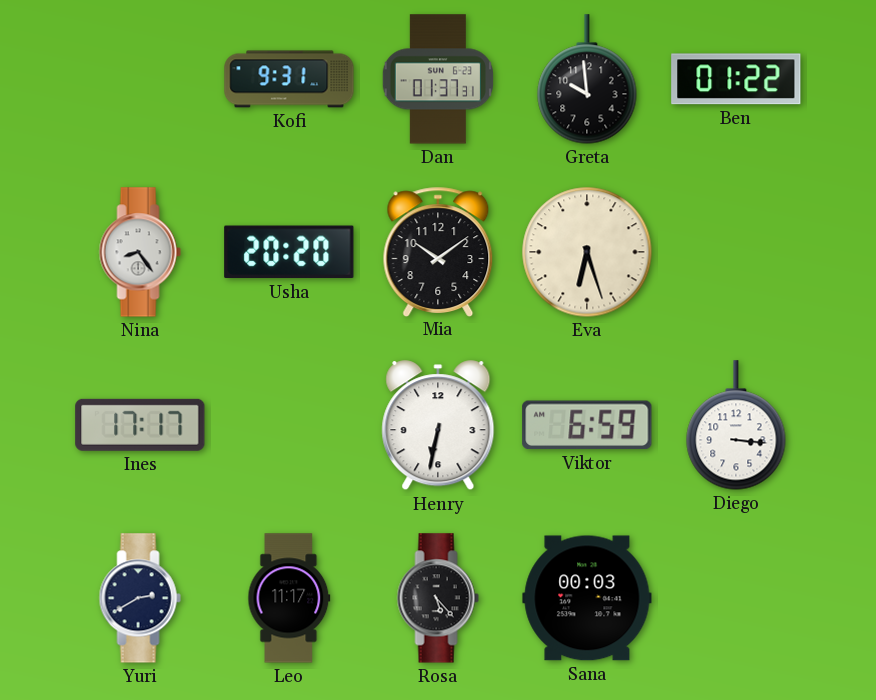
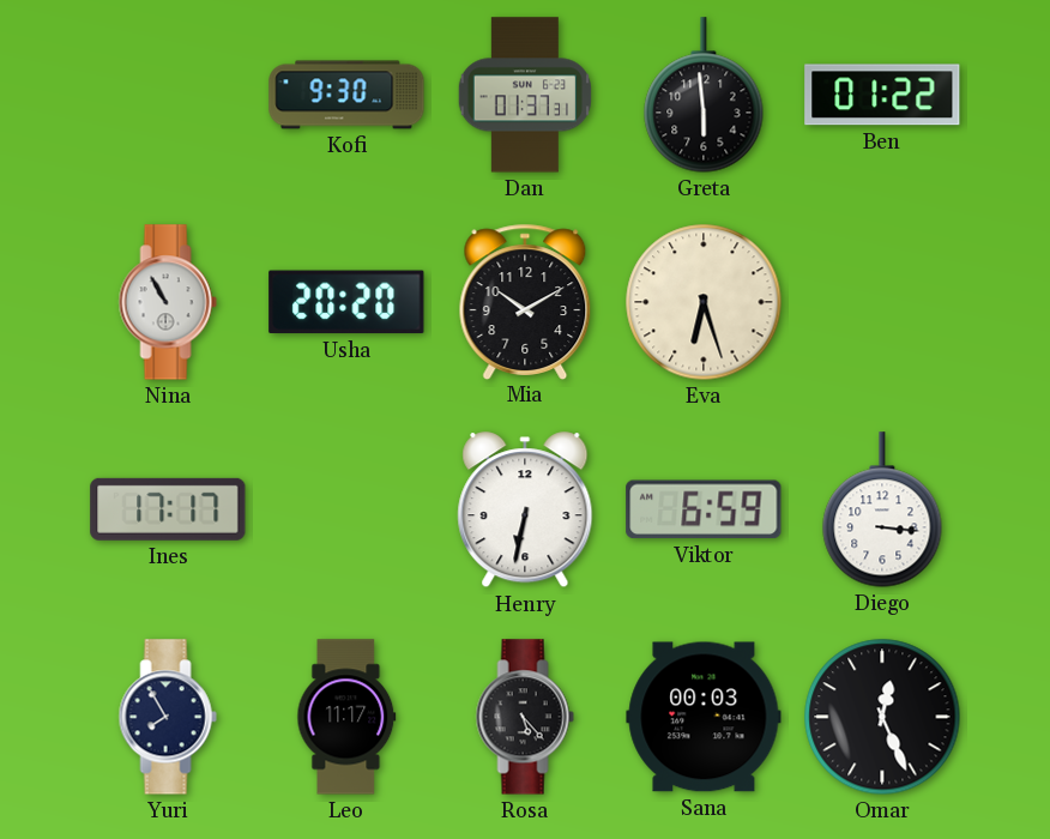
Kofi: 9:31 -> 9:30 (346, 95)
Greta: 9:59 -> 5:59 (704, 95)
Nina: 8:24 -> 10:55 (168, 302)
Mia: 10:09 -> 10:10 (525, 301)
Yuri: 2:40 -> 7:55 (168, 717)
Omar: none -> 12:26 (882, 717)
